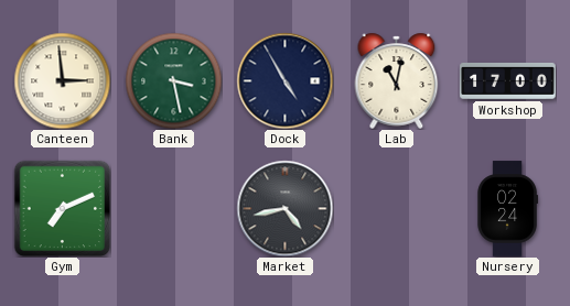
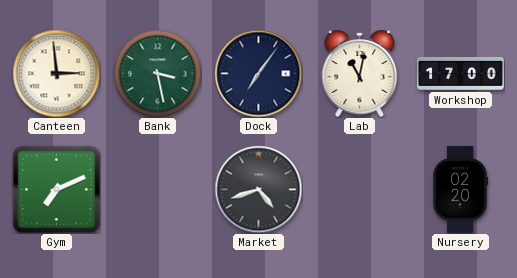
Dock: 4:55 -> 7:06 (258, 73)
Market: 4:43 -> 4:42 (258, 189)
Nursery: 02:24 -> 02:20 (460, 190)
